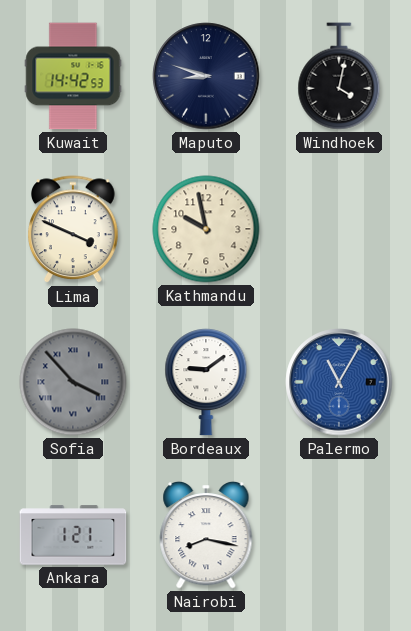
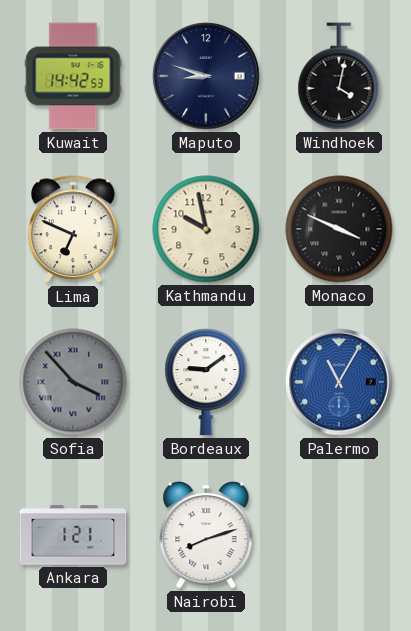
Lima: 3:49 -> 6:49 (74, 230)
Monaco: none -> 3:49 (339, 229)
Nairobi: 8:17 -> 8:12 (206, 535)
